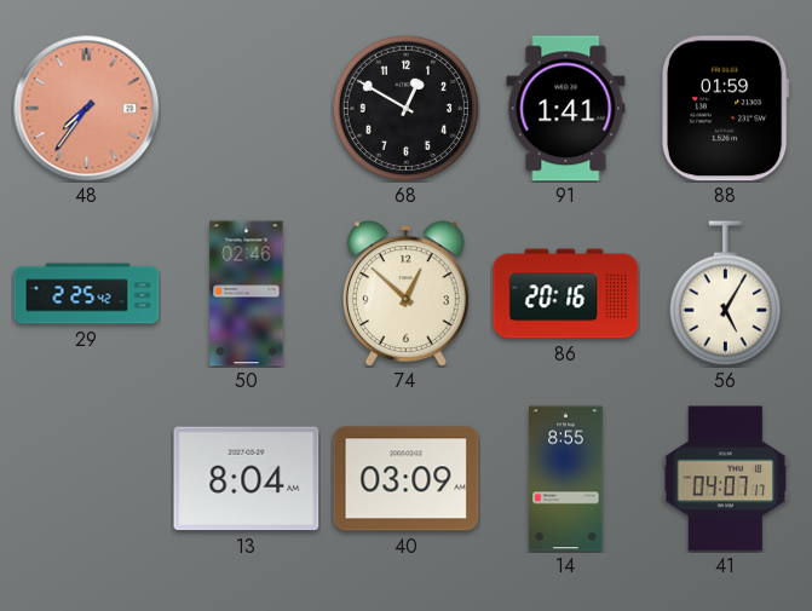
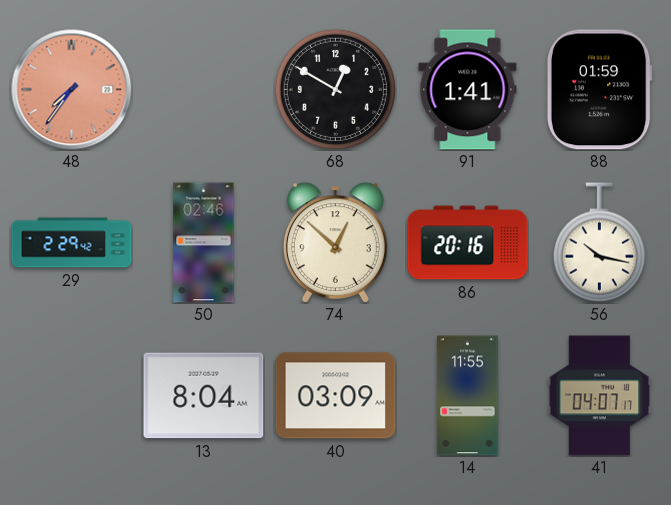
29: 2:25 -> 2:29 (72, 243)
56: 5:05 -> 10:17 (599, 243)
14: 8:55 -> 11:55 (468, 396)
